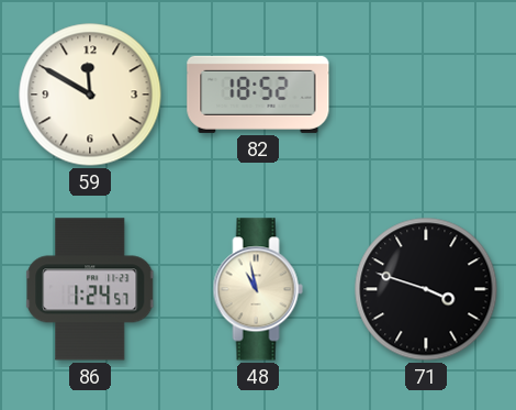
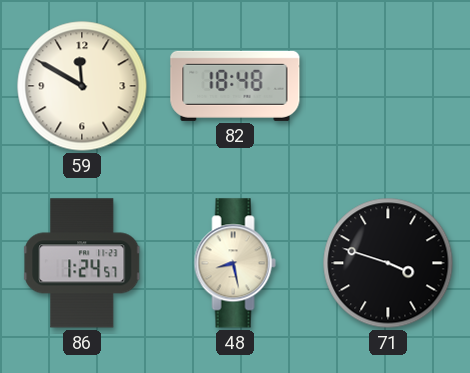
82: 18:52 -> 18:48 (235, 86)
48: 10:58 -> 8:28 (235, 263)
